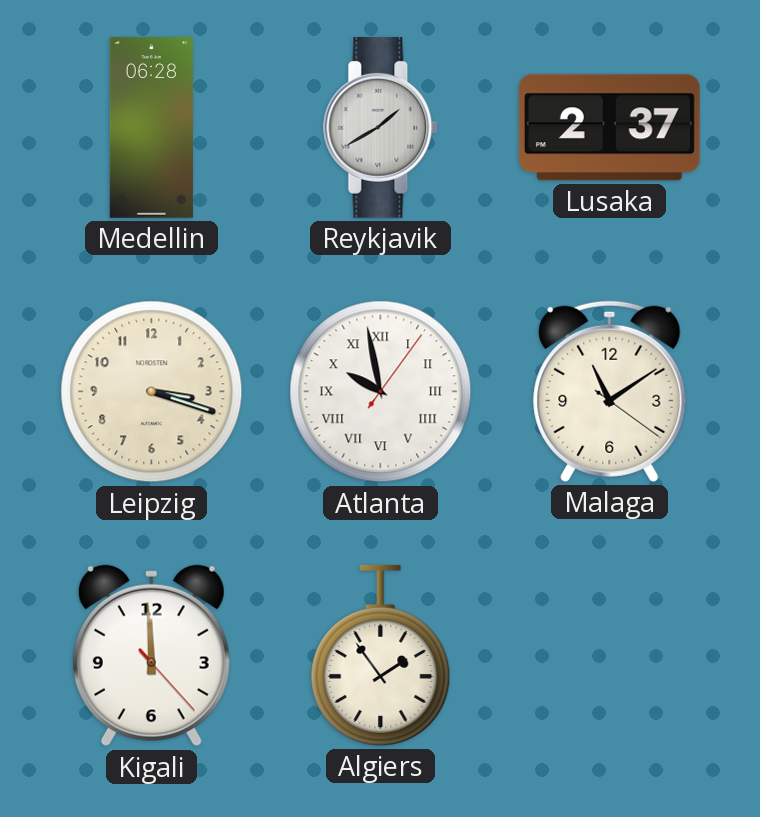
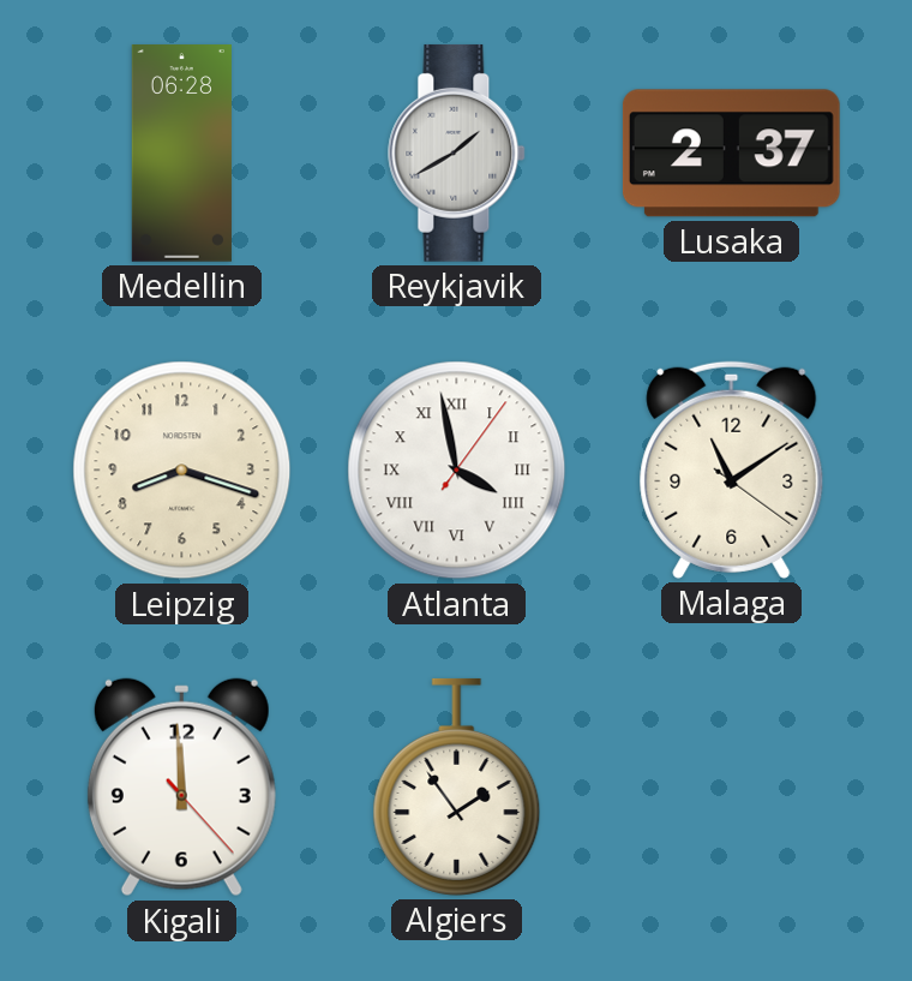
Leipzig: 3:18 -> 8:18 (182, 471)
Atlanta: 9:58 -> 3:58 (457, 471)
